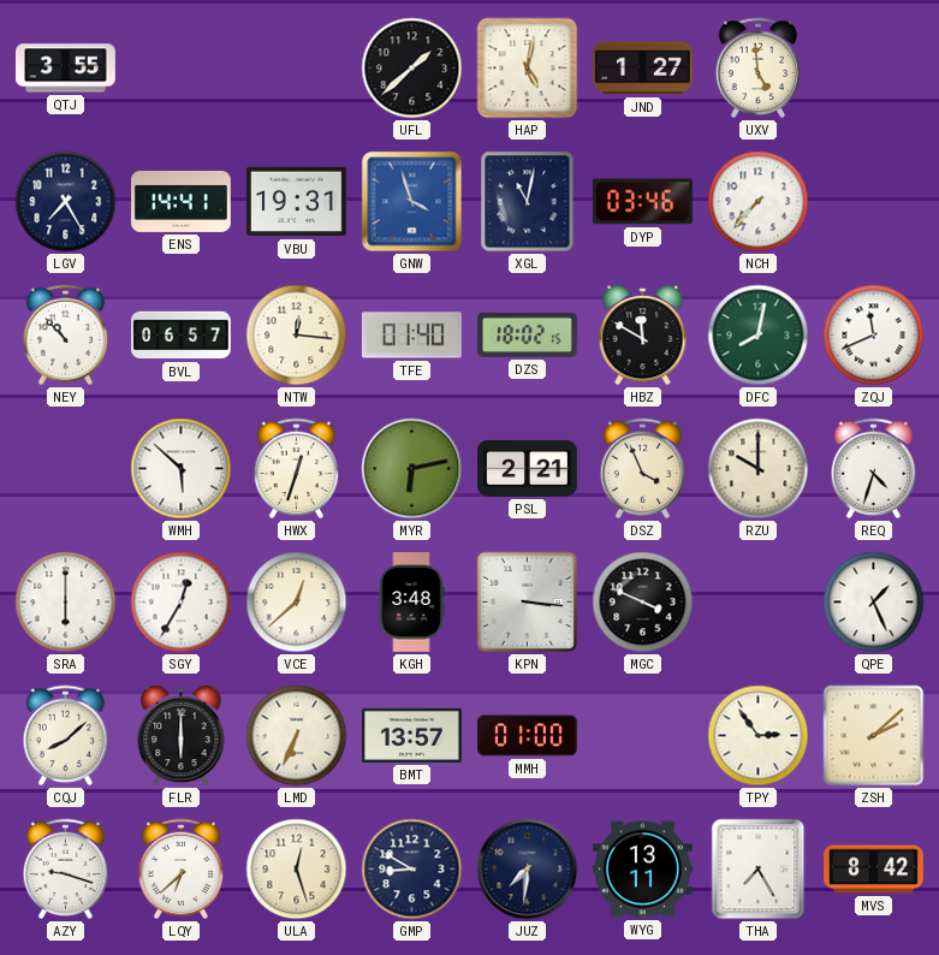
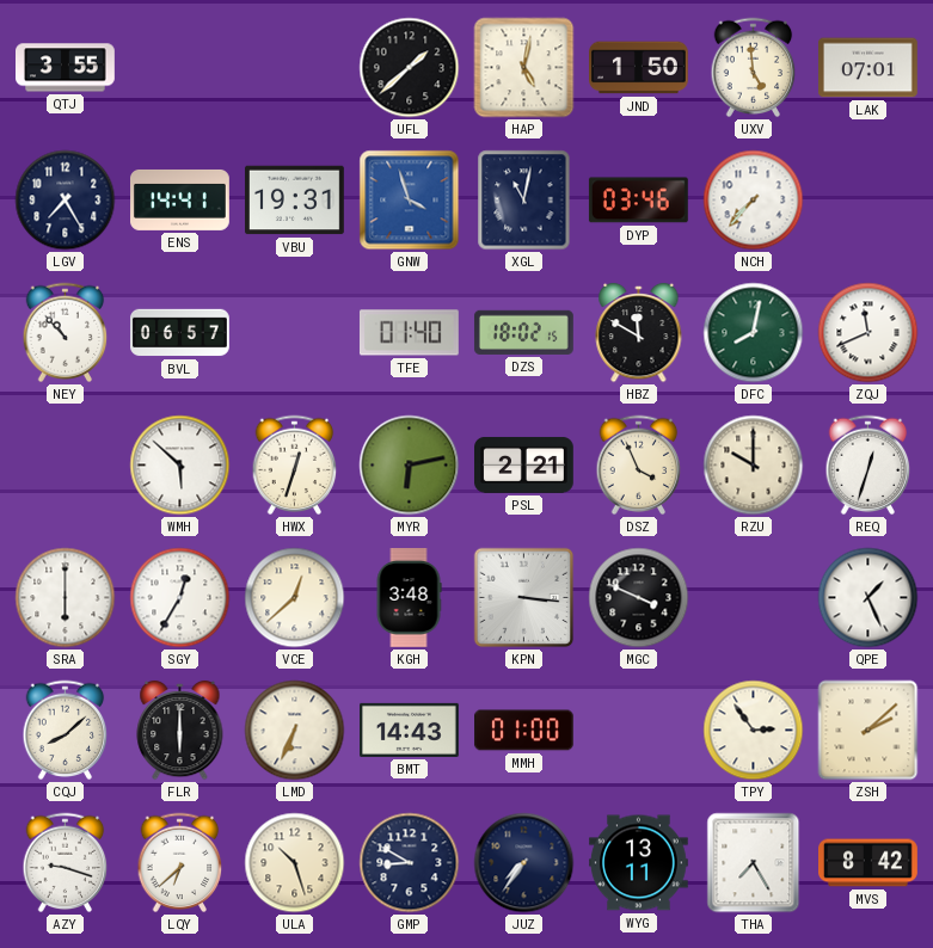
JND: 1:27 -> 1:50 (639, 68)
LAK: none -> 07:01 (868, 68)
NTW: 12:16 -> none (297, 336)
REQ: 4:33 -> 12:33 (868, 466)
BMT: 13:57 -> 14:43 (410, 730)
ULA: 12:27 -> 10:27 (295, 863)
JUZ: 7:31 -> 7:36 (524, 863)
